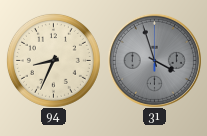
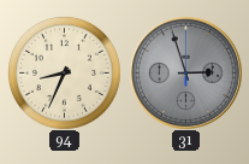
31: 3:57 -> 2:57 (185, 72)
